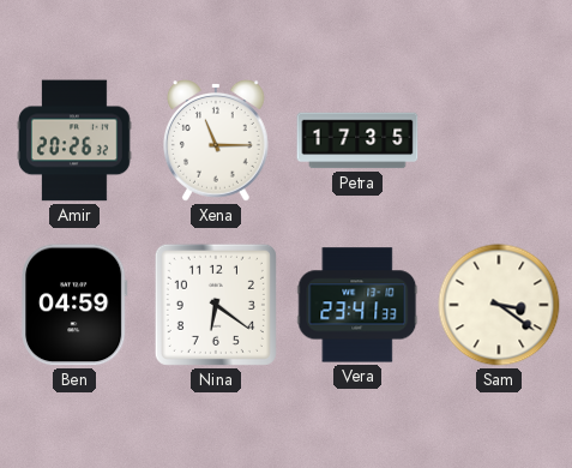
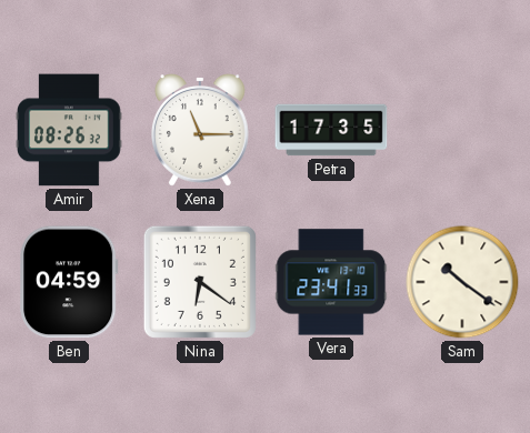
Amir: 20:26 -> 08:26 (70, 130)
Sam: 3:21 -> 10:21 (462, 282)
